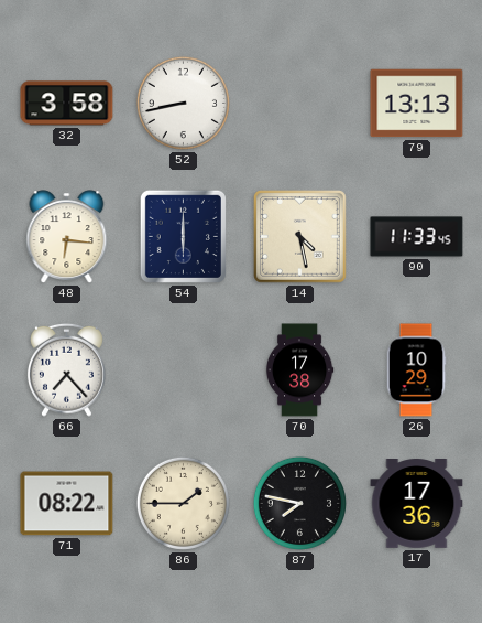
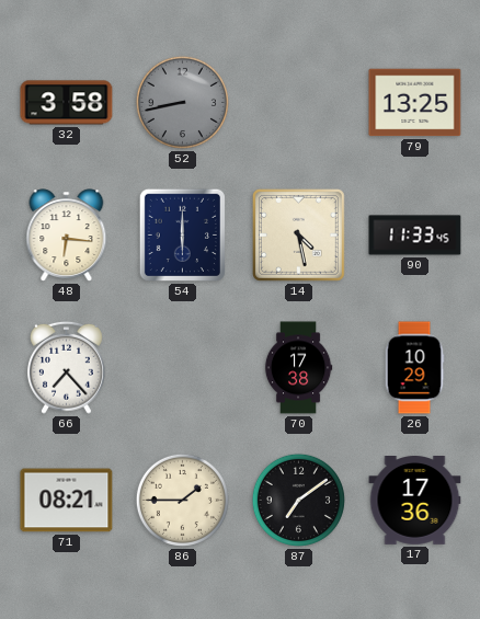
52 dial: white -> grey (182, 102)
79: 13:13 -> 13:25 (415, 103)
71: 08:22 -> 08:21 (67, 501)
87: 7:47 -> 7:09 (298, 500)
